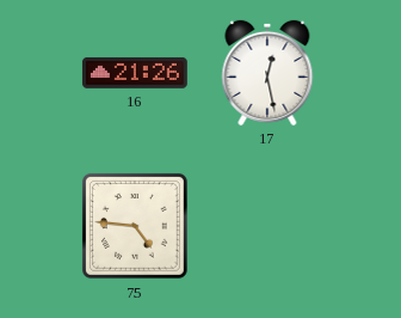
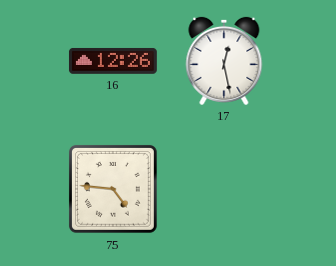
16: 21:26 -> 12:26 (113, 61)
